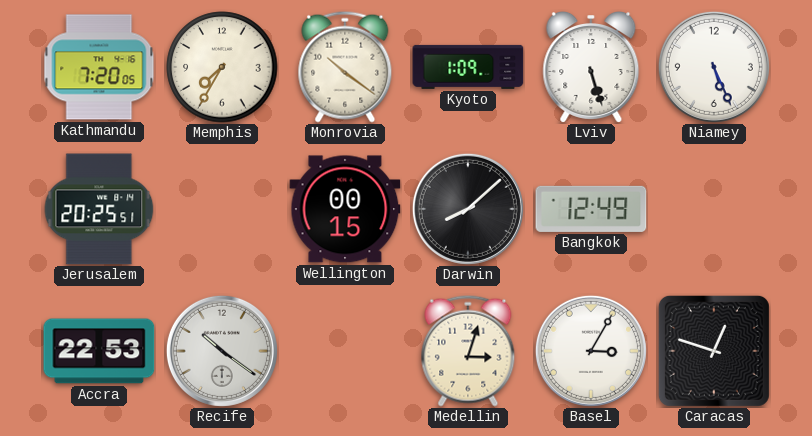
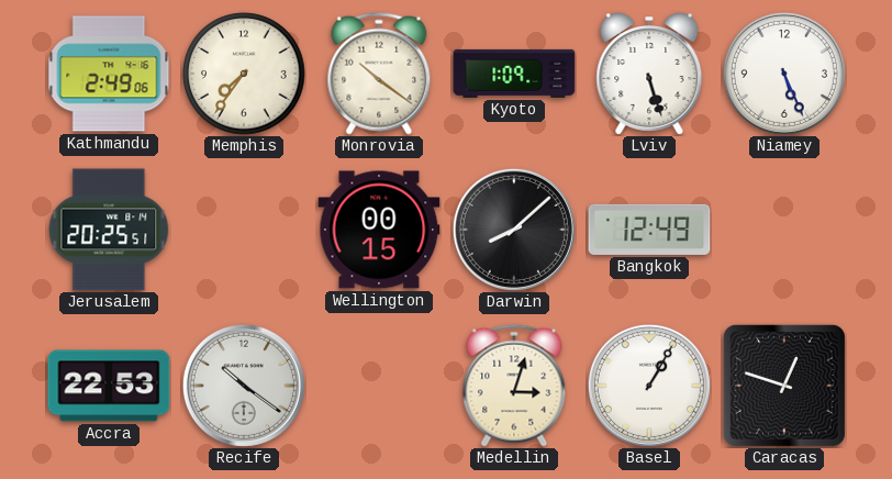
Kathmandu: 7:20 -> 2:49 (109, 74)
Memphis: 7:35 -> 7:36 (244, 74)
Basel: 3:05 -> 1:05 (649, 386)
